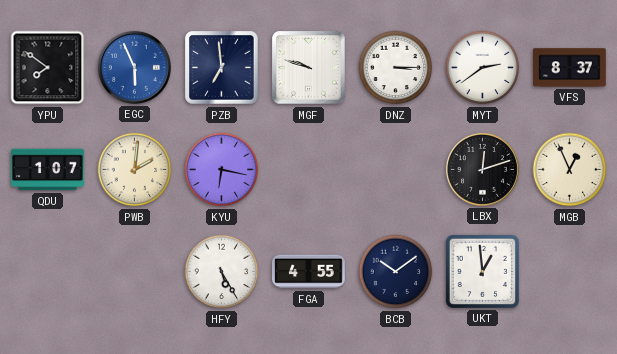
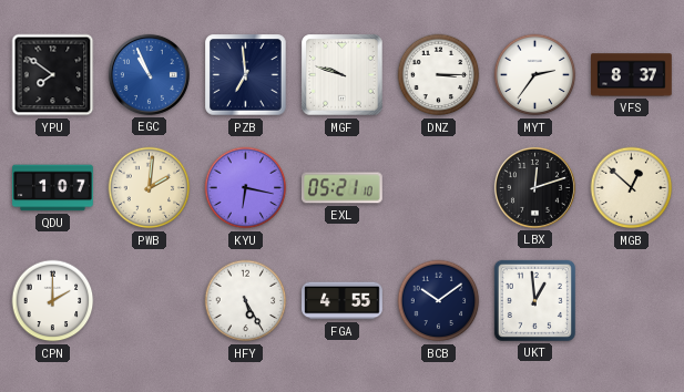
EGC: 5:56 -> 10:56 (149, 74)
MYT: 2:39 -> 2:36 (535, 75)
EXL: none -> 05:21 (341, 188)
MGB: 12:56 -> 12:52 (632, 188)
CPN: none -> 2:00 (53, 301)
